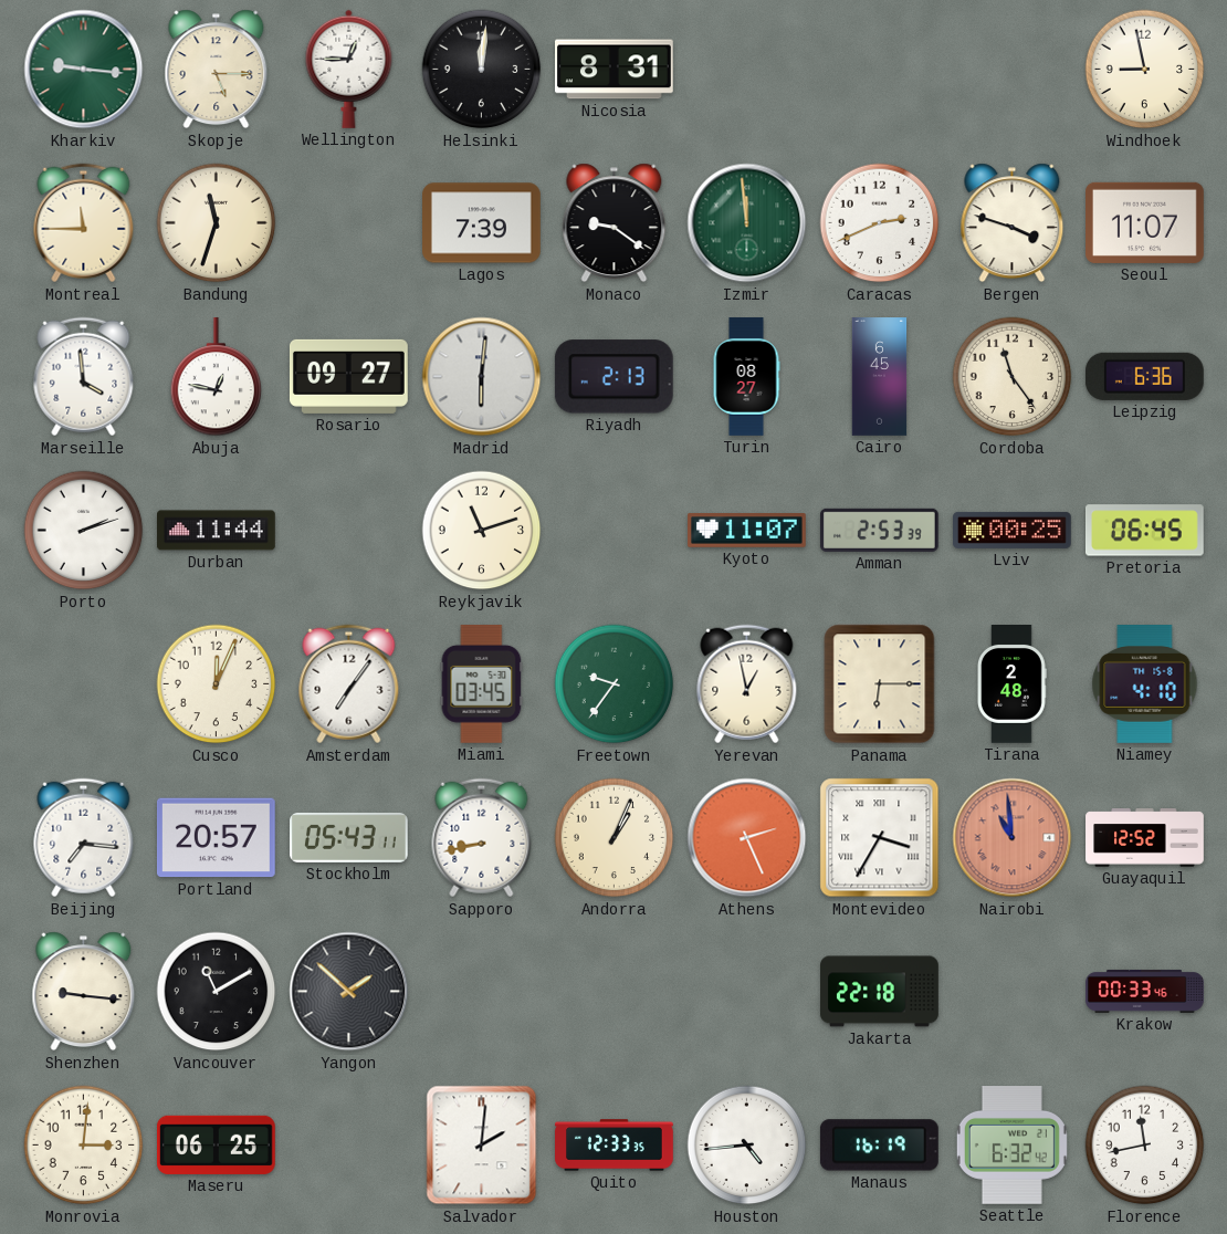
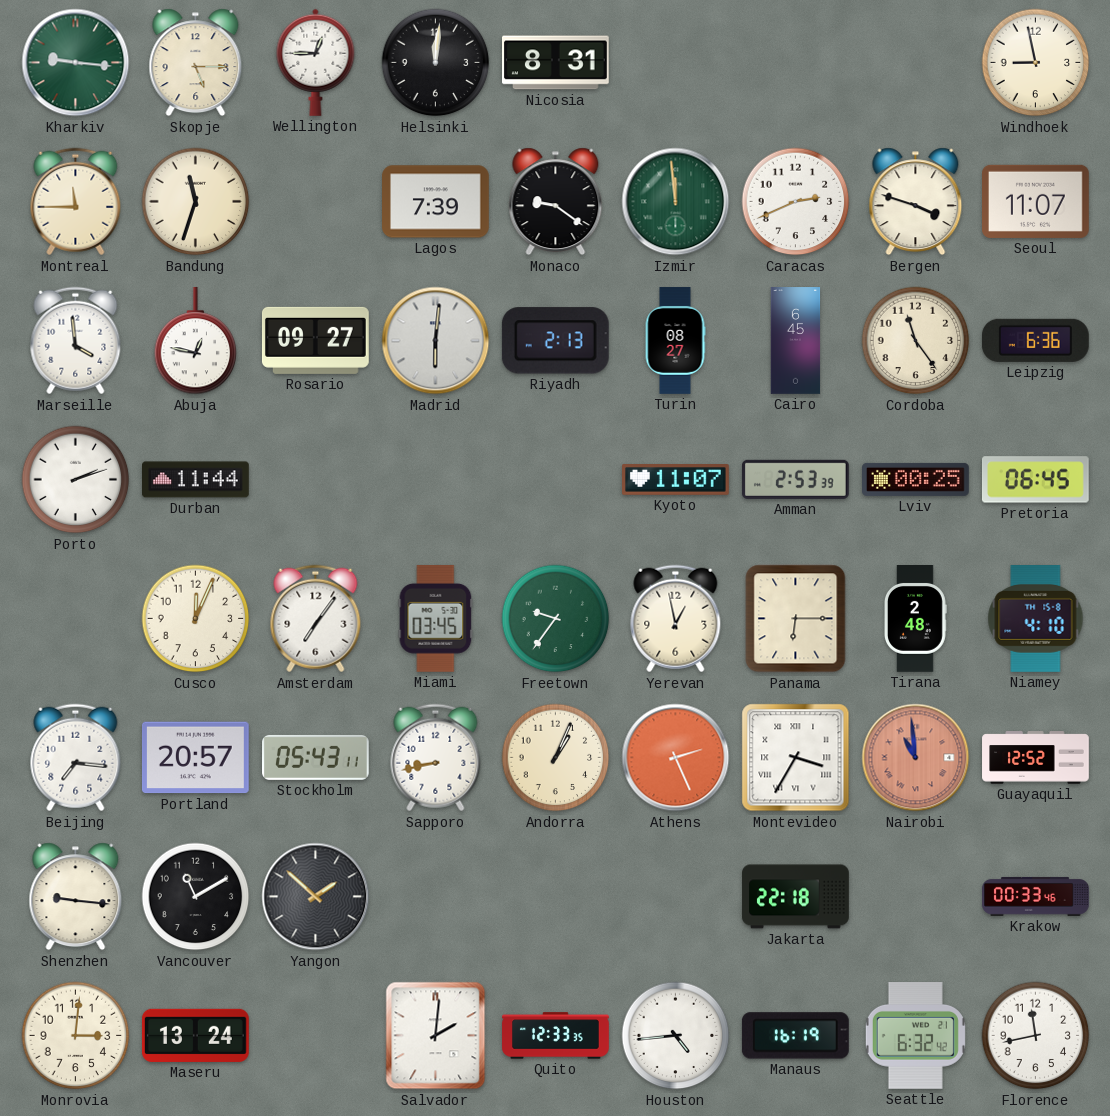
Reykjavik: 11:12 -> none (482, 531)
Maseru: 06:25 -> 13:24 (196, 1035)
